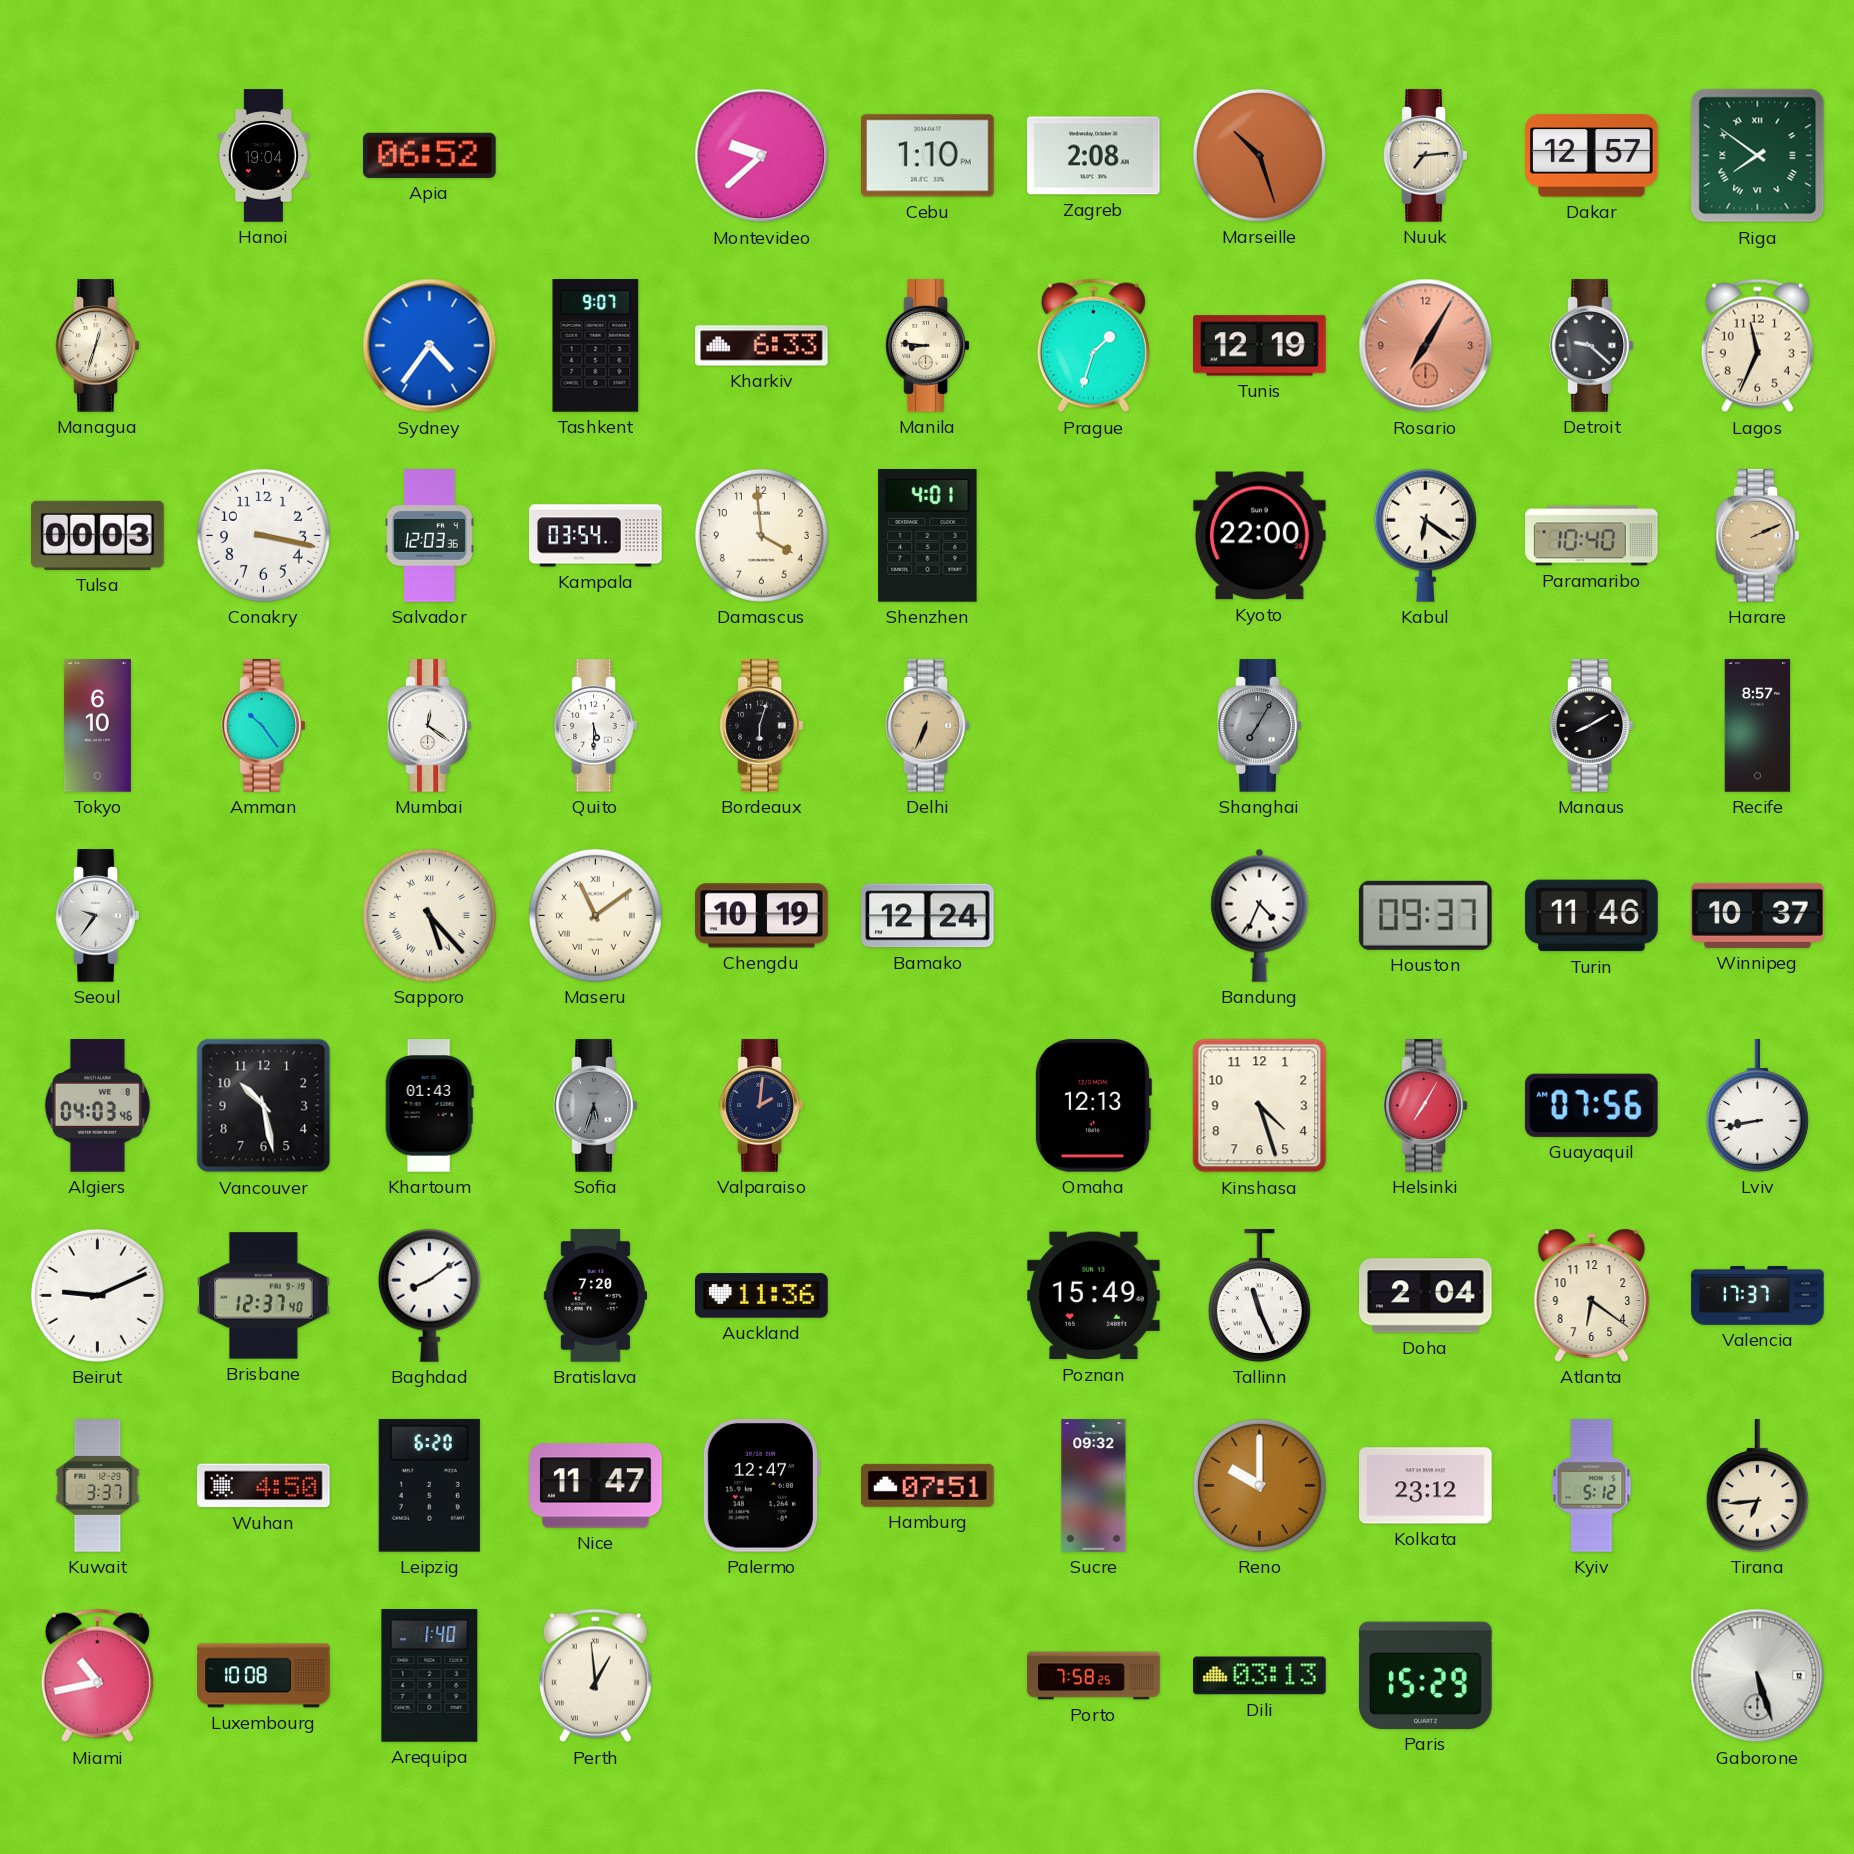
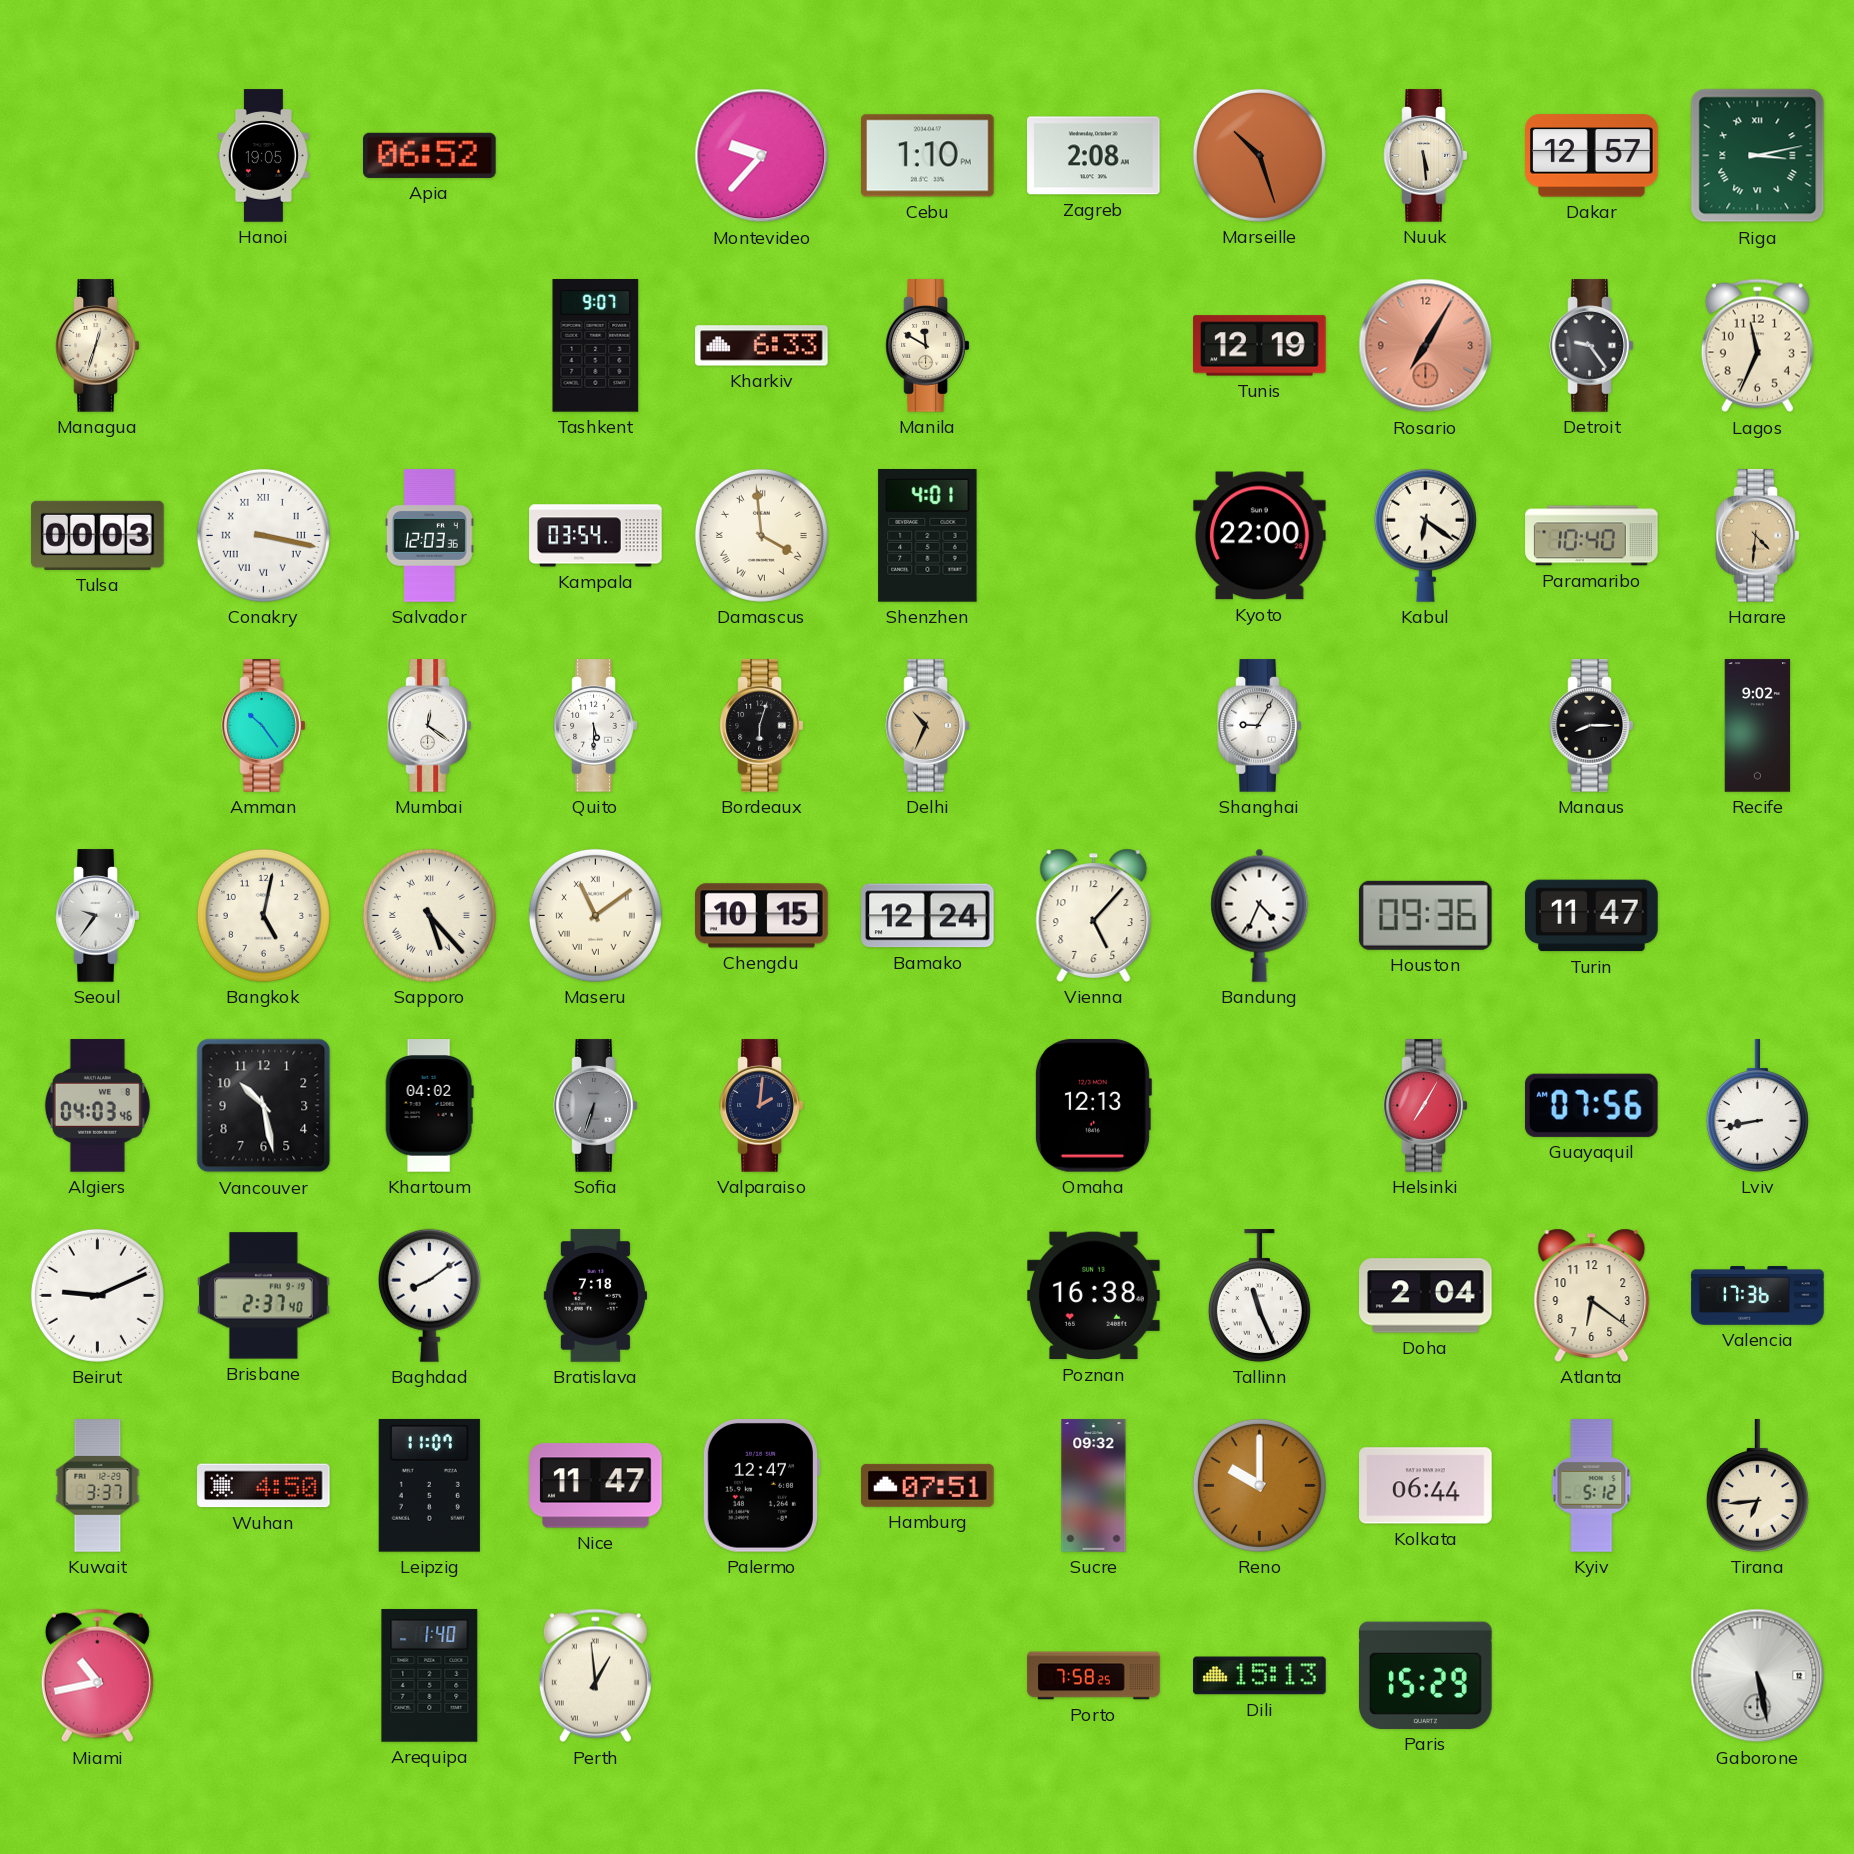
Hanoi: 19:04 -> 19:05 (263, 156)
Montevideo: 9:38 -> 9:37 (762, 156)
Nuuk: 7:14 -> 5:29 (1426, 156)
Riga: 7:51 -> 3:13 (1758, 156)
Sydney: 4:36 -> none (430, 346)
Manila: 8:46 -> 11:50 (928, 346)
Prague: 1:33 -> none (1093, 346)
Detroit: 9:22 -> 9:24 (1592, 346)
Conakry numerals: Arabic -> Roman (263, 535)
Damascus numerals: Arabic -> Roman (761, 535)
Harare: 2:11 -> 4:31 (1758, 536)
Tokyo: 6:10 -> none (97, 726)
Delhi: 6:34 -> 10:34 (928, 726)
Shanghai: 7:05 -> 9:05 (1260, 726)
Shanghai dial: grey -> white (1260, 726)
Manaus: 8:10 -> 8:15 (1592, 726)
Recife: 8:57 -> 9:02 (1758, 726)
Bangkok: none -> 5:02 (263, 915)
Chengdu: 10:19 -> 10:15 (762, 916)
Vienna: none -> 5:07 (1094, 915)
Houston: 09:37 -> 09:36 (1425, 915)
Turin: 11:46 -> 11:47 (1592, 916)
Winnipeg: 10:37 -> none (1758, 915)
Khartoum: 01:43 -> 04:02 (429, 1106)
Sofia: 5:33 -> 6:33 (596, 1106)
Kinshasa: 4:27 -> none (1260, 1106)
Brisbane: 12:37 -> 2:37 (264, 1296)
Bratislava: 7:20 -> 7:18 (595, 1296)
Auckland: 11:36 -> none (762, 1296)
Poznan: 15:49 -> 16:38 (1094, 1296)
Valencia: 17:37 -> 17:36 (1758, 1296)
Leipzig: 6:20 -> 11:07 (429, 1485)
Kolkata: 23:12 -> 06:44 (1426, 1486)
Luxembourg: 10:08 -> none (264, 1676)
Dili: 03:13 -> 15:13 (1260, 1676)
Gaborone: 5:27 -> 5:28 (1758, 1676)
